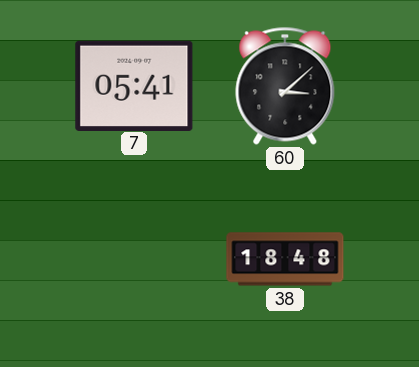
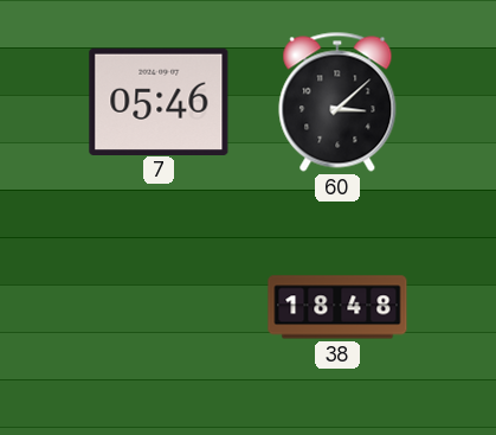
7: 05:41 -> 05:46 (159, 101)
